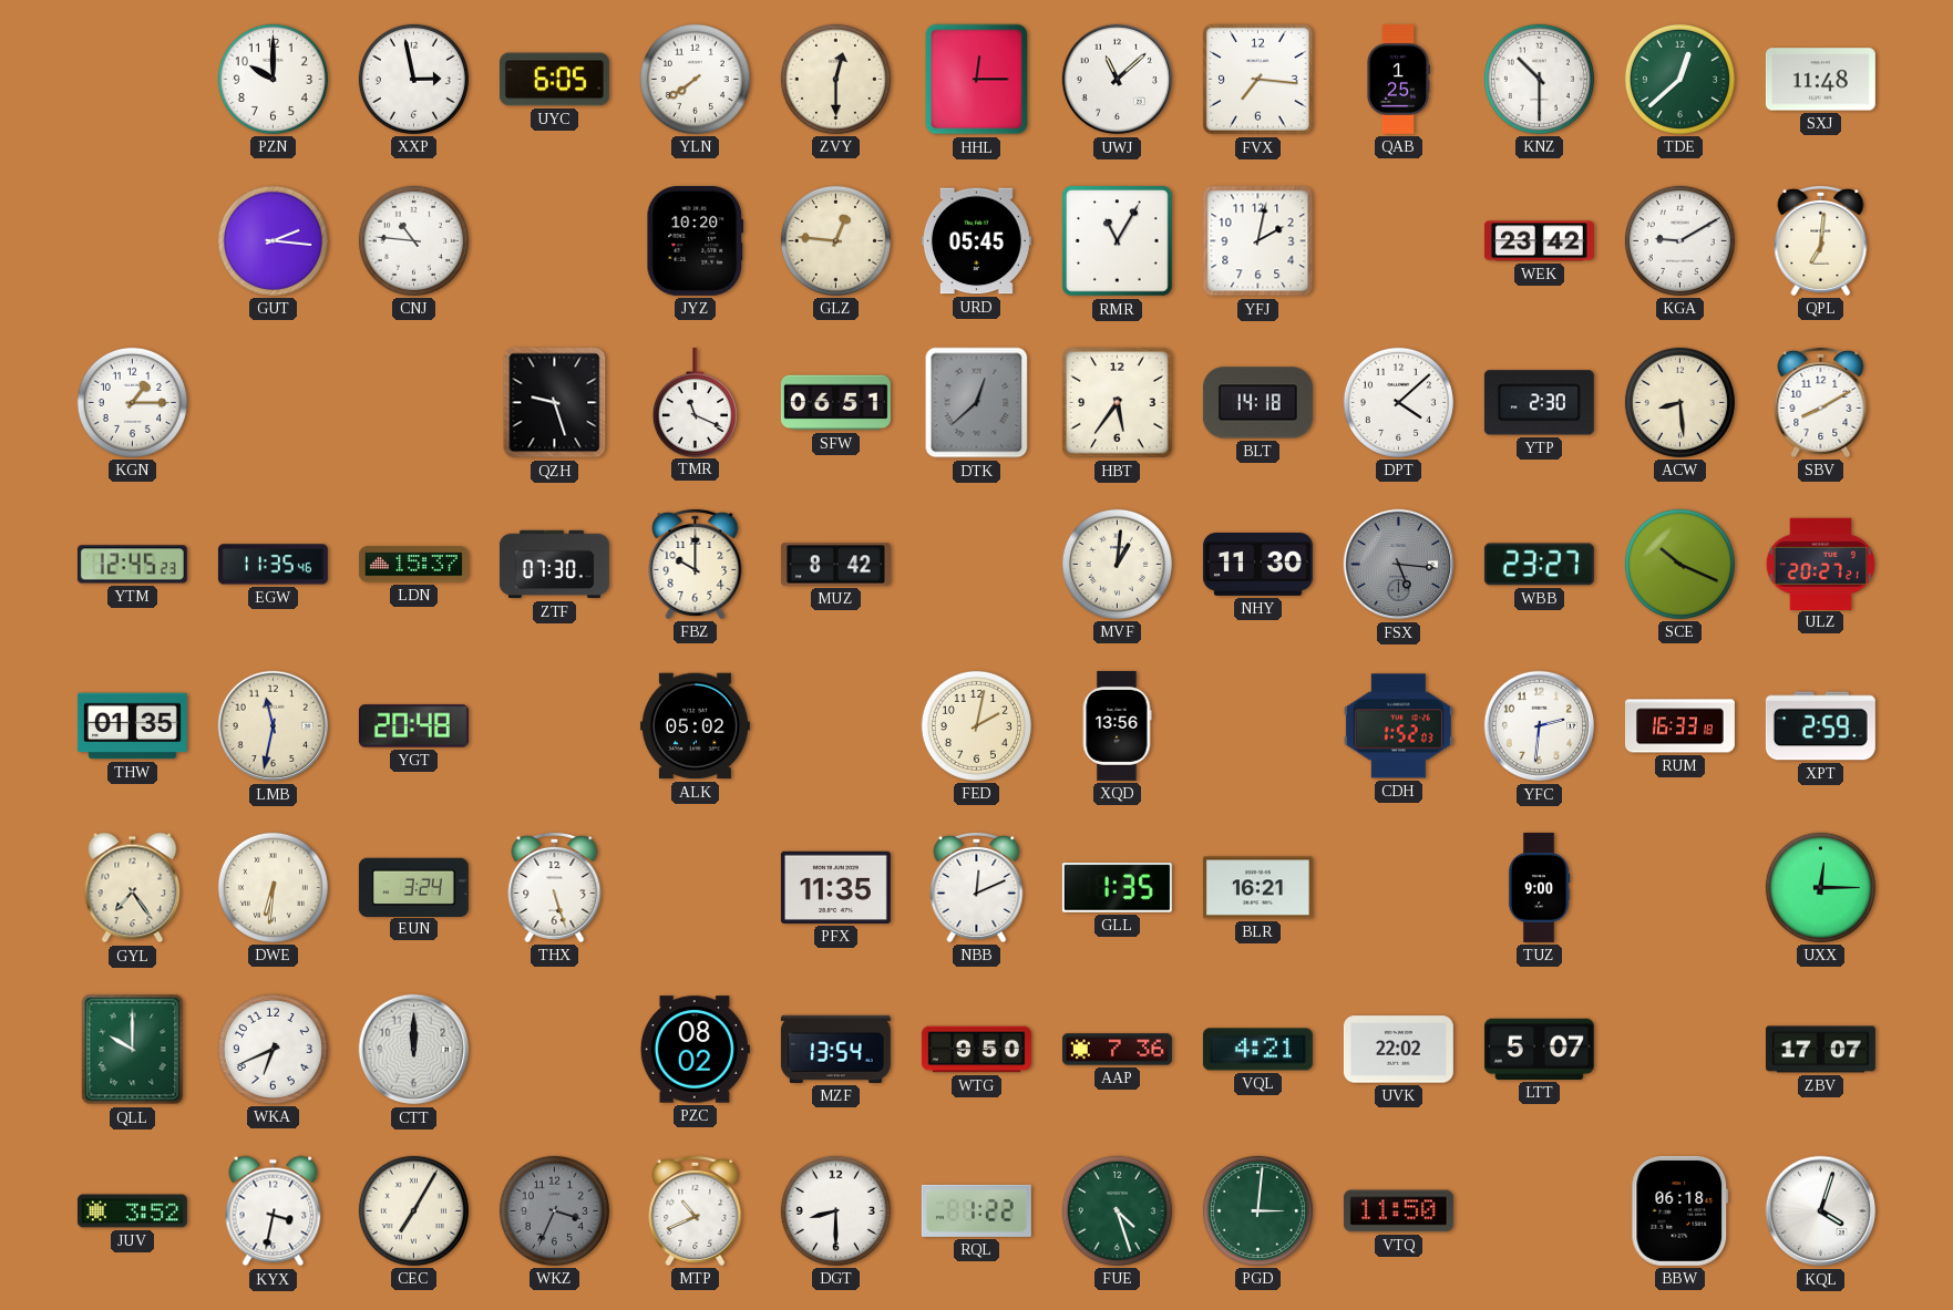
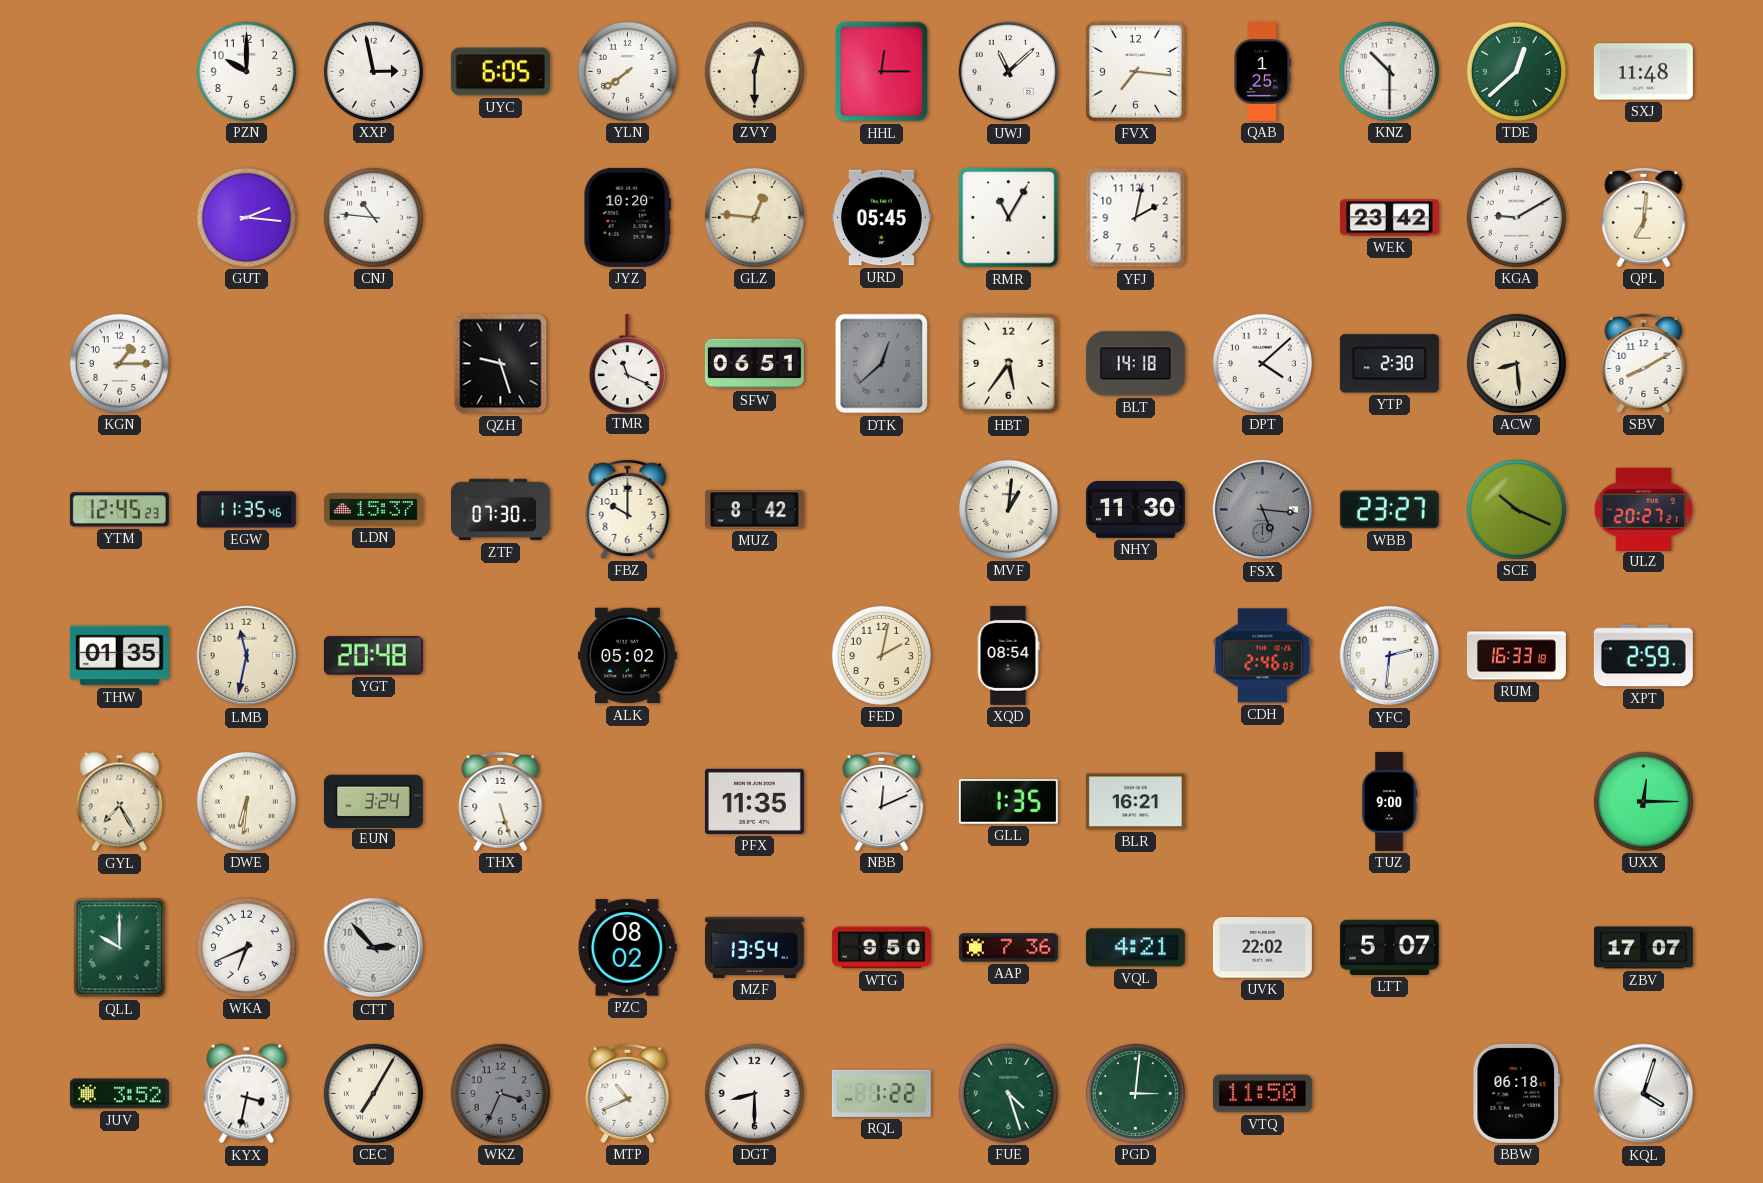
XQD: 13:56 -> 08:54 (1008, 655)
CDH: 1:52 -> 2:46 (1262, 656)
GYL: 7:24 -> 7:25 (120, 802)
CTT: 12:00 -> 2:53 (374, 948)
